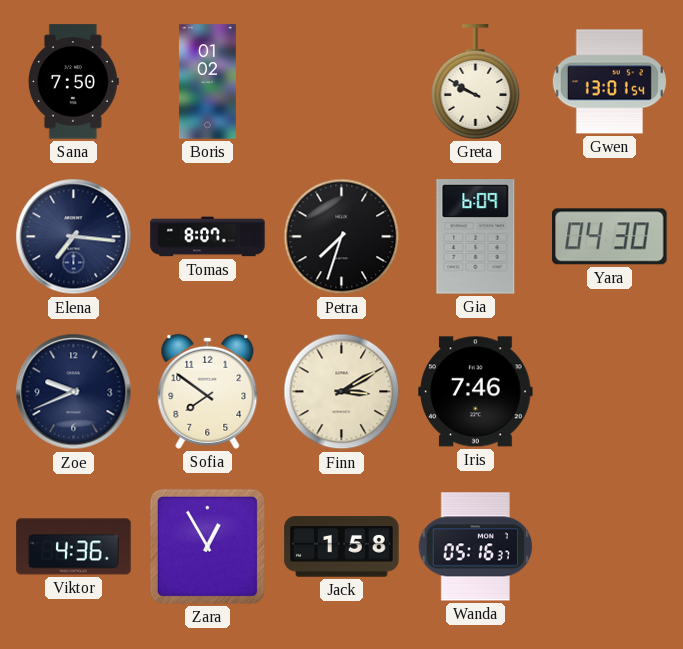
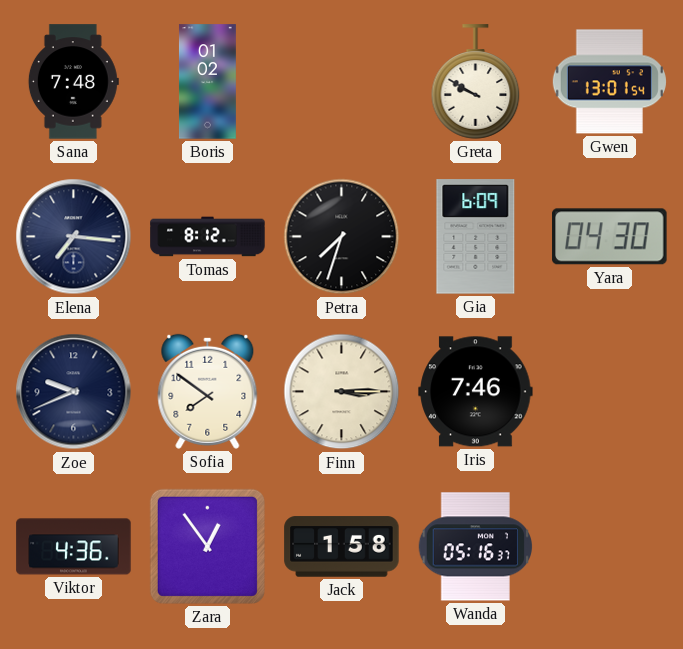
Sana: 7:50 -> 7:48 (73, 82)
Tomas: 8:07 -> 8:12 (208, 237)
Finn: 3:10 -> 3:15 (342, 392)
Zara: 12:55 -> 12:54 (207, 546)
